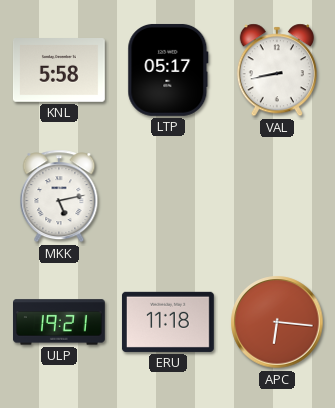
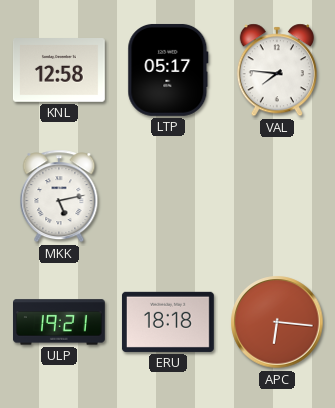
KNL: 5:58 -> 12:58 (59, 71)
VAL: 8:43 -> 7:46 (277, 70)
ERU: 11:18 -> 18:18 (168, 322)
